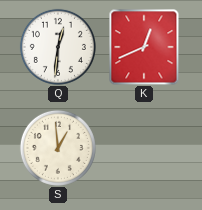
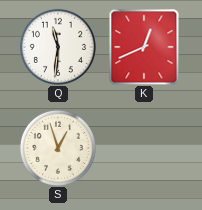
Q: 12:31 -> 11:31 (58, 47)
S: 12:59 -> 12:57 (58, 148)
